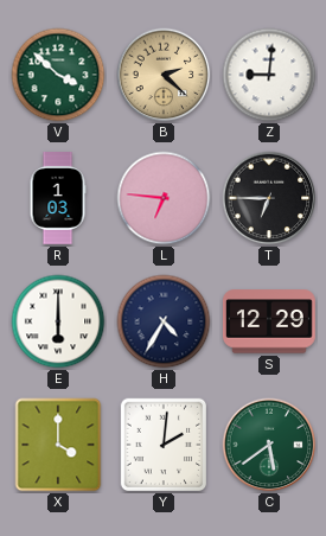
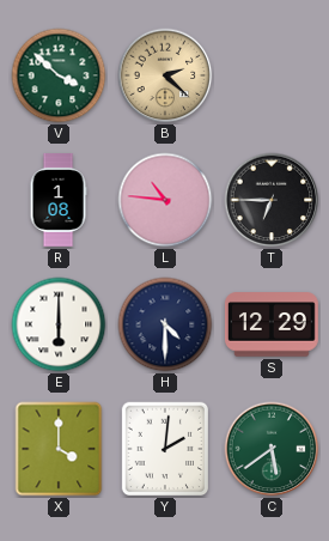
Z: 9:01 -> none (269, 75)
R: 1:03 -> 1:08 (59, 201)
L: 6:46 -> 10:46 (165, 200)
H: 4:35 -> 4:30 (165, 324)
